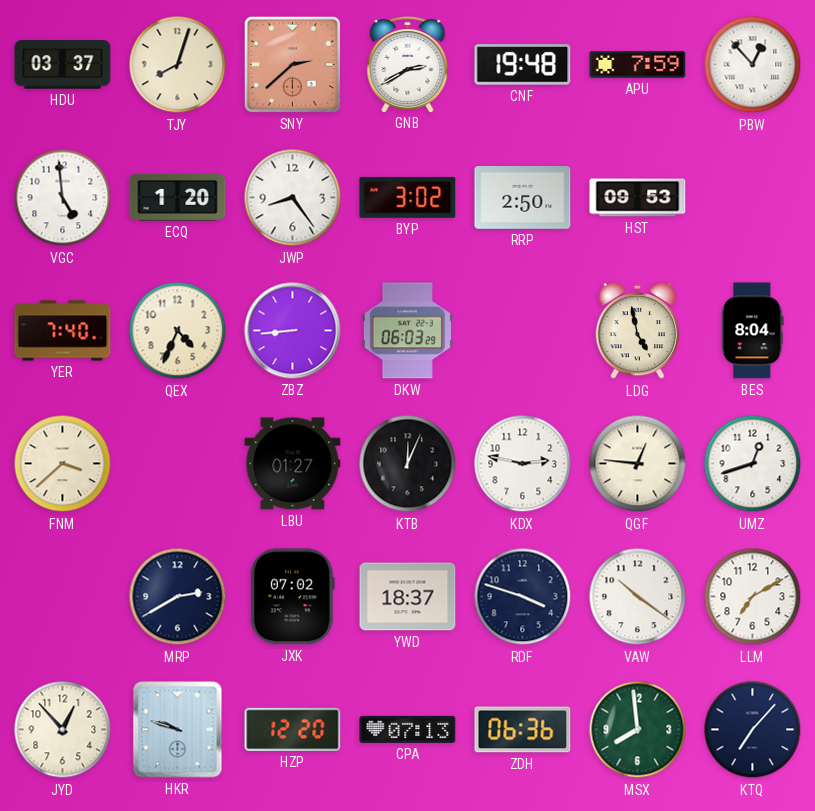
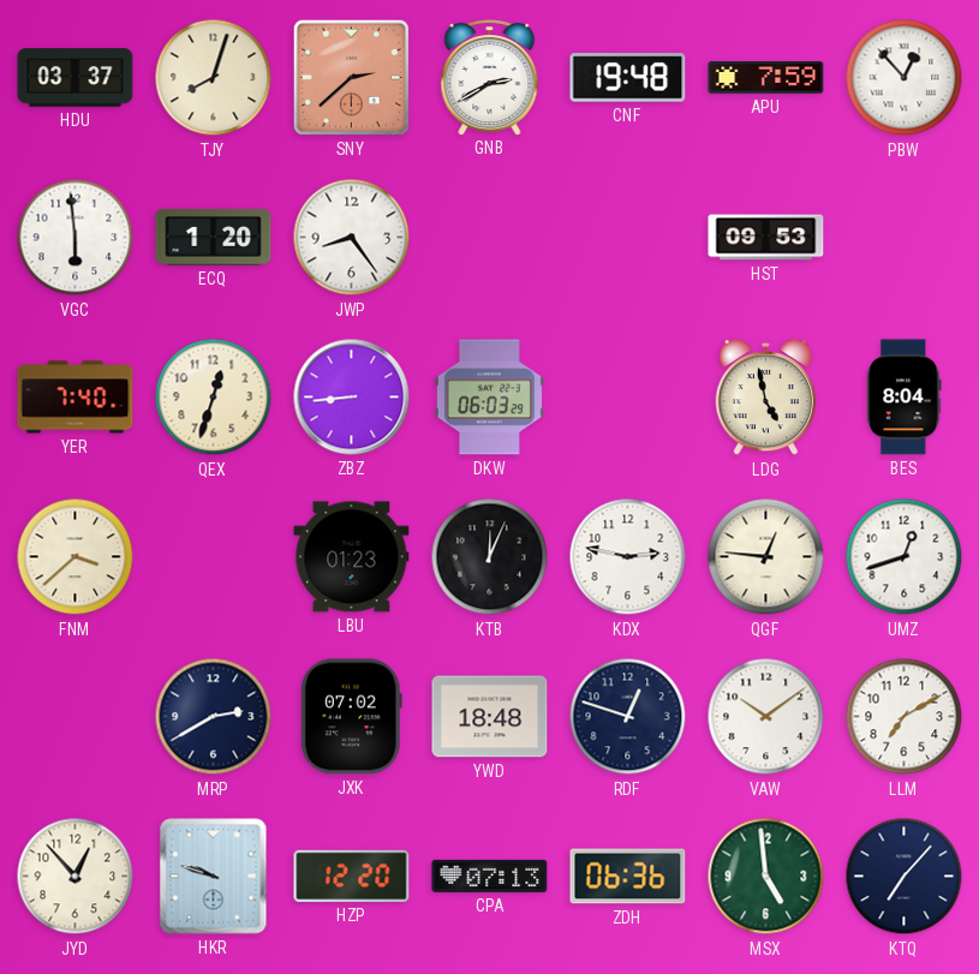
VGC: 4:59 -> 5:59 (76, 238)
BYP: 3:02 -> none (408, 197)
RRP: 2:50 -> none (523, 198)
QEX: 4:34 -> 12:33 (214, 398)
LBU: 01:27 -> 01:23 (352, 557)
YWD: 18:37 -> 18:48 (490, 717)
RDF: 3:48 -> 12:48 (628, 717)
VAW: 10:21 -> 10:09 (766, 717)
MSX: 7:59 -> 4:59 (766, 877)
